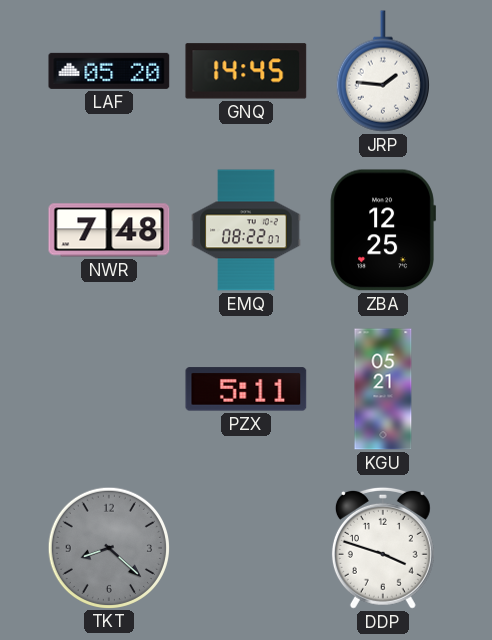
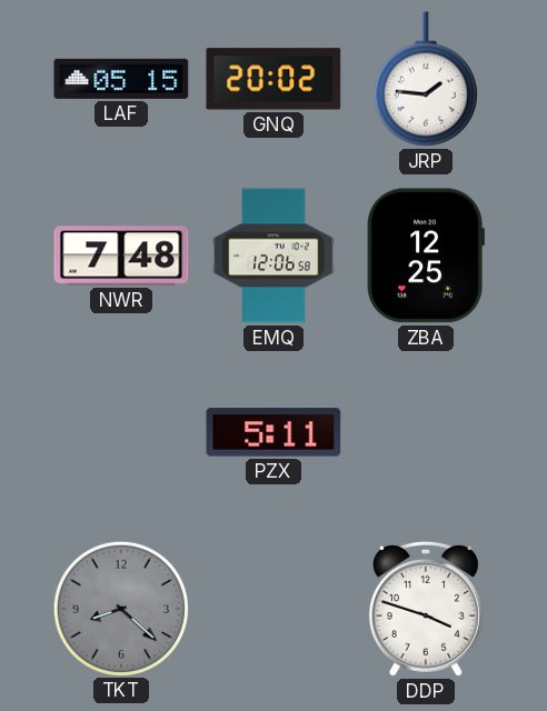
LAF: 05:20 -> 05:15 (121, 79)
GNQ: 14:45 -> 20:02 (273, 79)
EMQ: 08:22 -> 12:06 (273, 256)
KGU: 05:21 -> none (383, 389)
